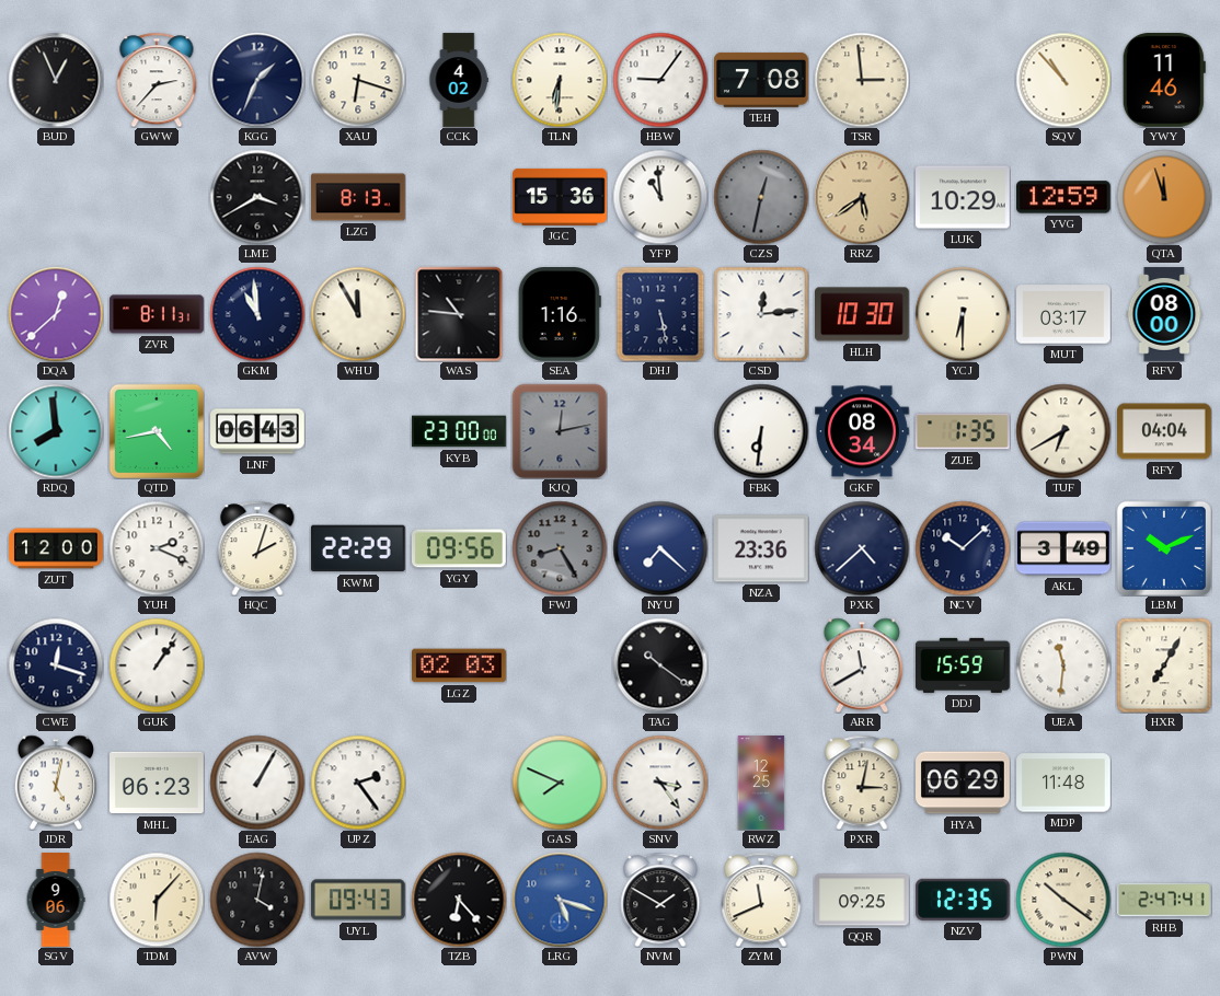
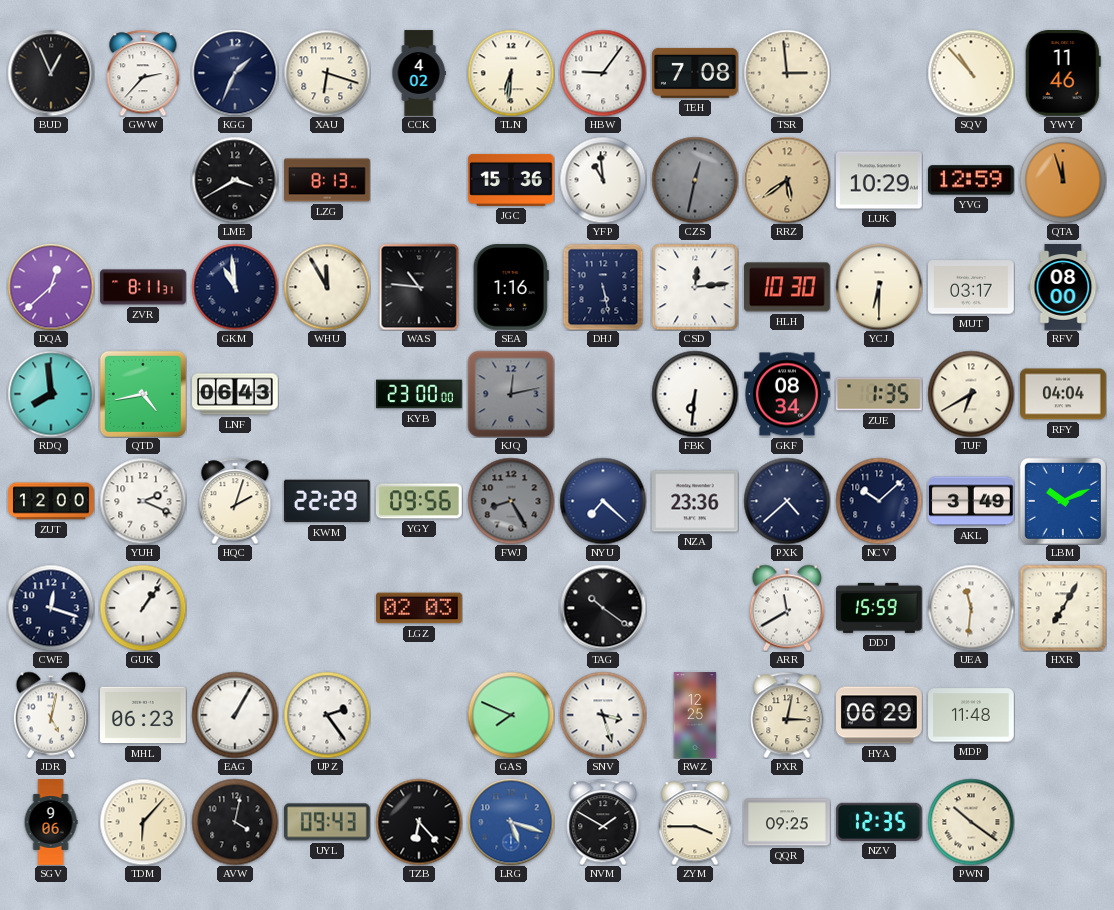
SNV: 3:24 -> 3:27 (603, 715)
ZYM: 11:41 -> 3:45 (695, 822)
RHB: 2:47 -> none (1164, 900)
